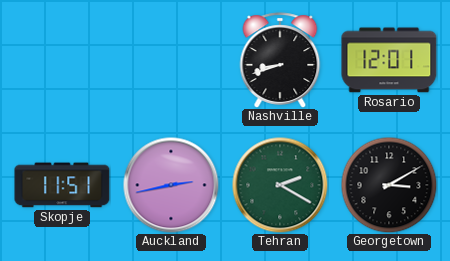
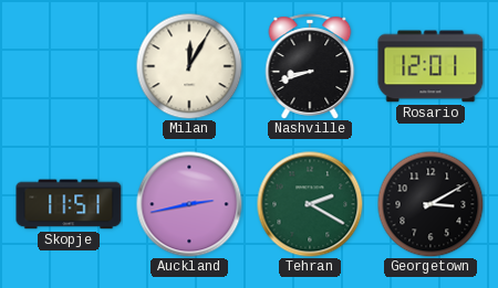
Milan: none -> 12:05 (189, 66)
